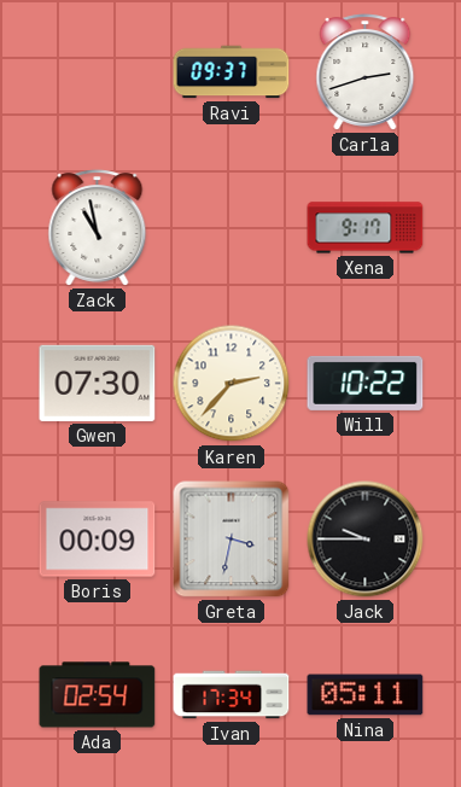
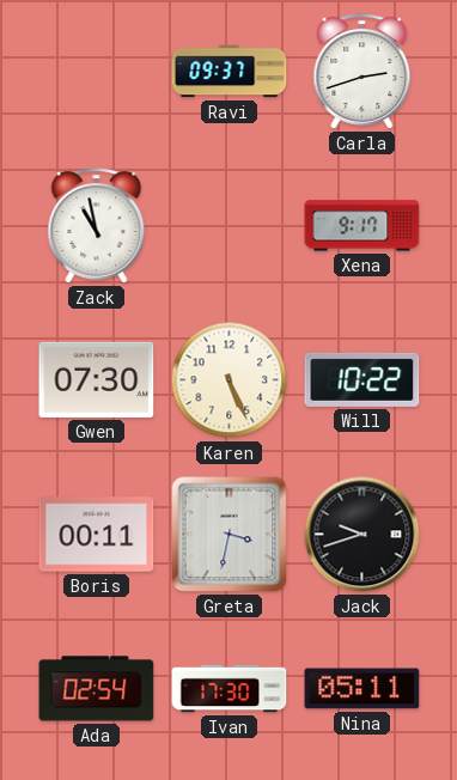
Karen: 2:37 -> 5:26 (230, 380)
Boris: 00:09 -> 00:11 (97, 535)
Jack: 9:45 -> 9:42 (362, 535)
Ivan: 17:34 -> 17:30 (230, 689)
